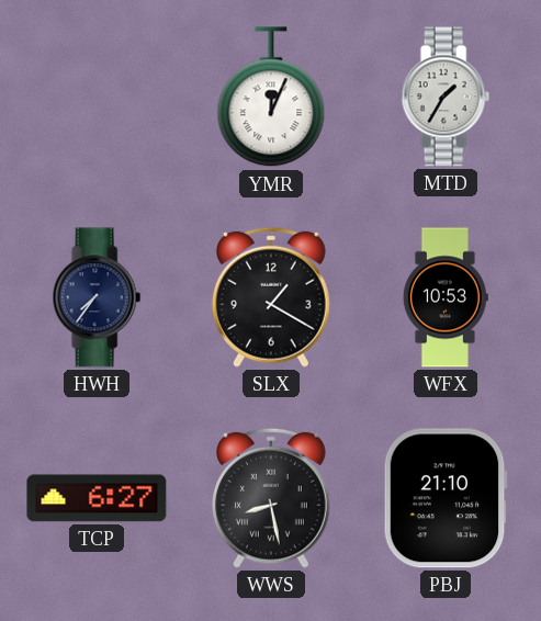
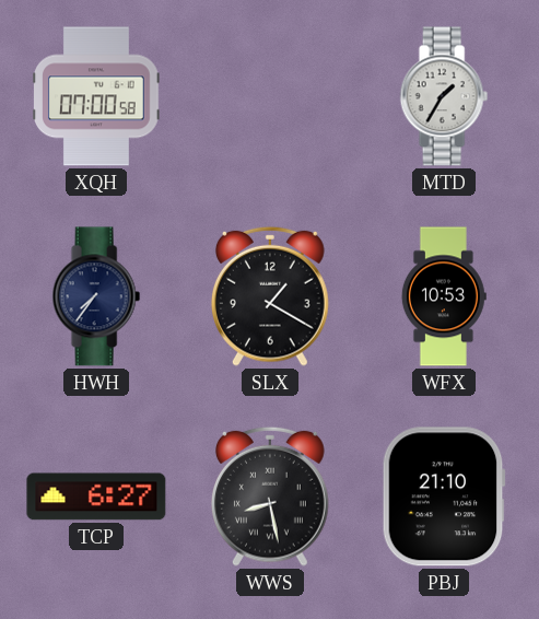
XQH: none -> 07:00 (97, 96)
YMR: 12:04 -> none (271, 98)
